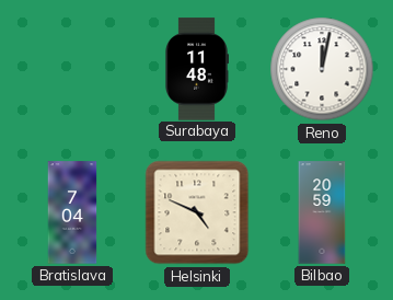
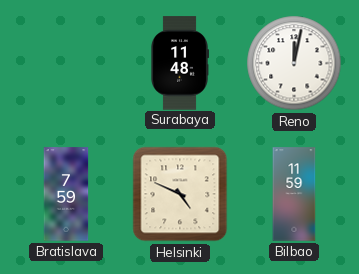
Bratislava: 7:04 -> 7:59 (66, 194)
Bilbao: 20:59 -> 11:59 (294, 194)
